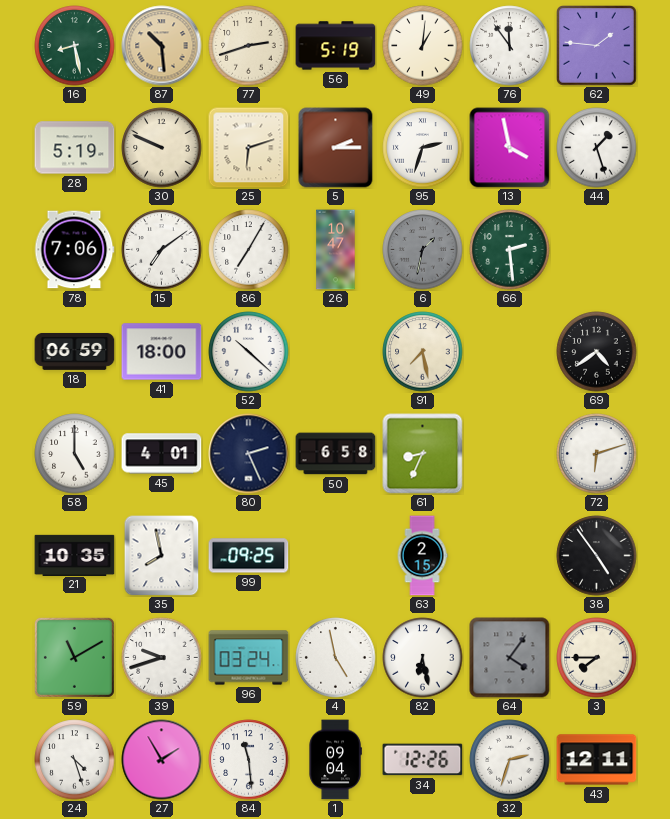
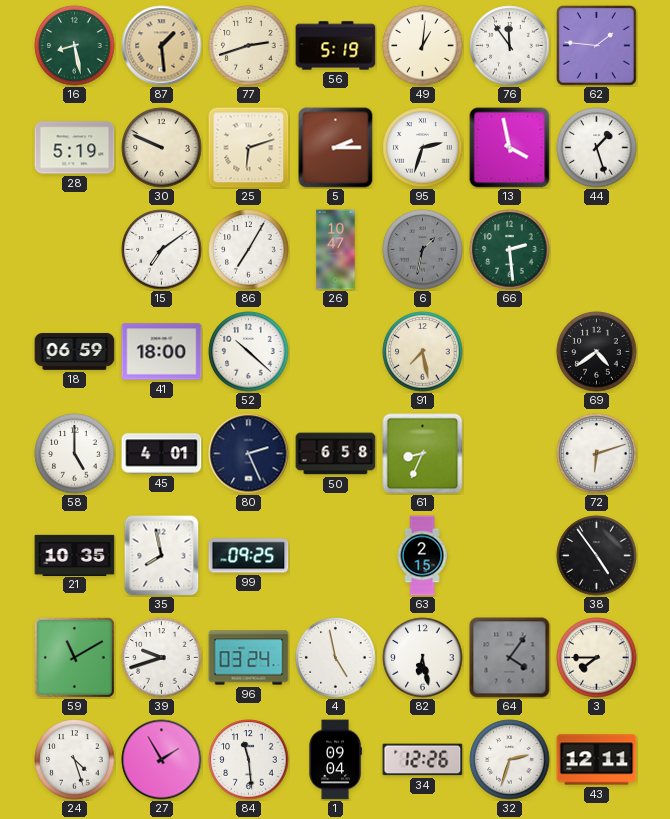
87: 10:29 -> 1:29 (162, 46)
78: 7:06 -> none (74, 250)
